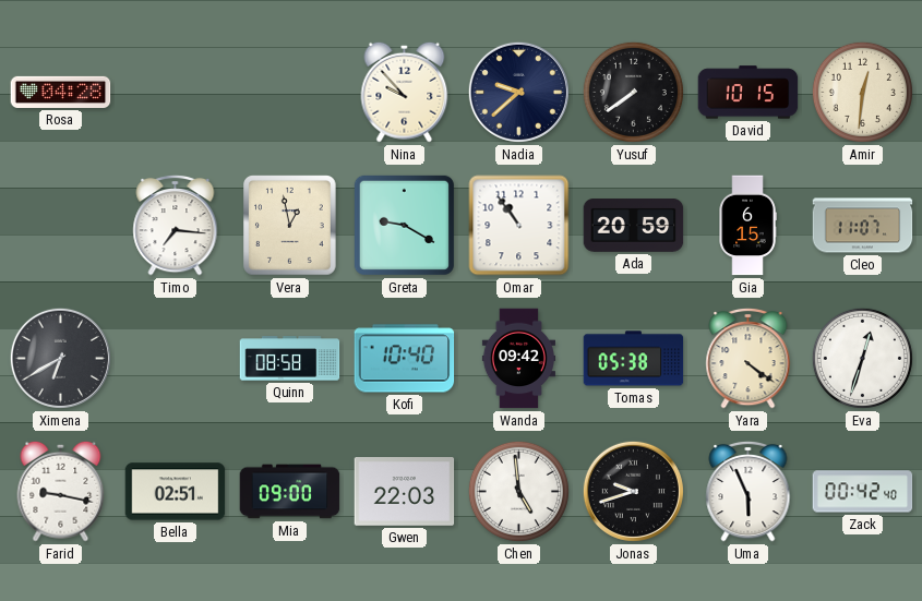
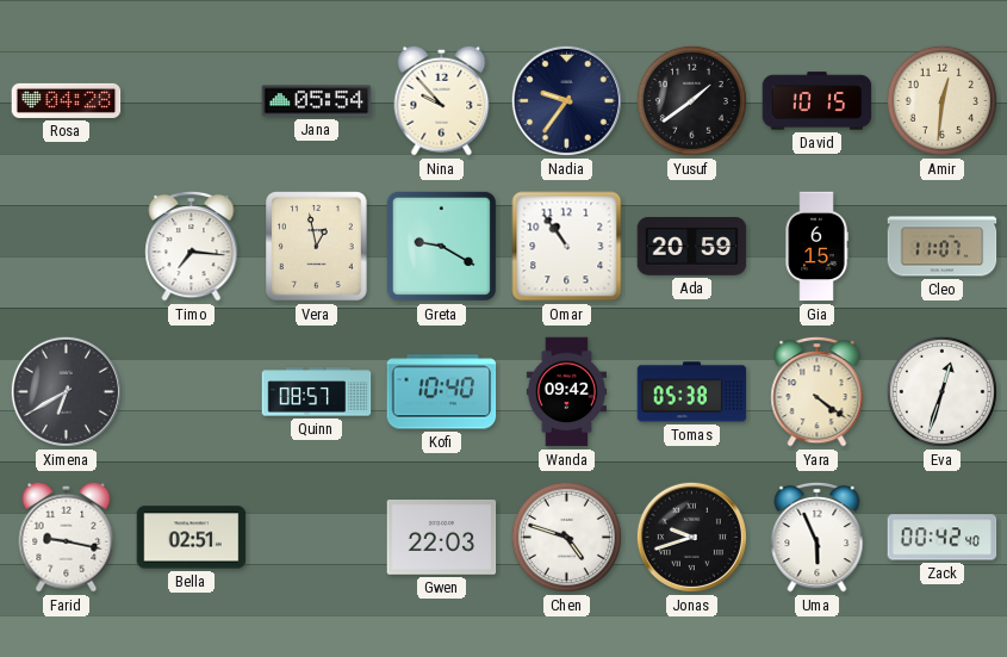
Jana: none -> 05:54 (317, 101)
Nadia: 9:38 -> 9:36 (566, 100)
Yusuf: 7:39 -> 1:39 (691, 100)
Quinn: 08:58 -> 08:57 (317, 392)
Mia: 09:00 -> none (290, 492)
Chen: 4:59 -> 4:48 (566, 537)
